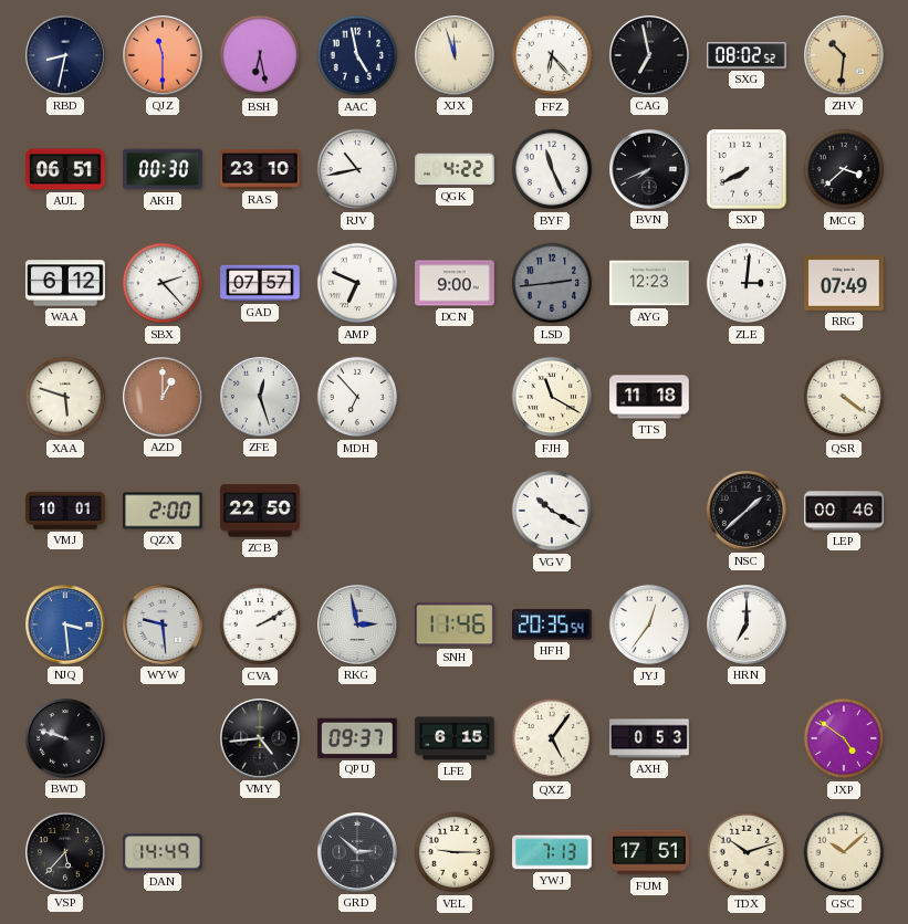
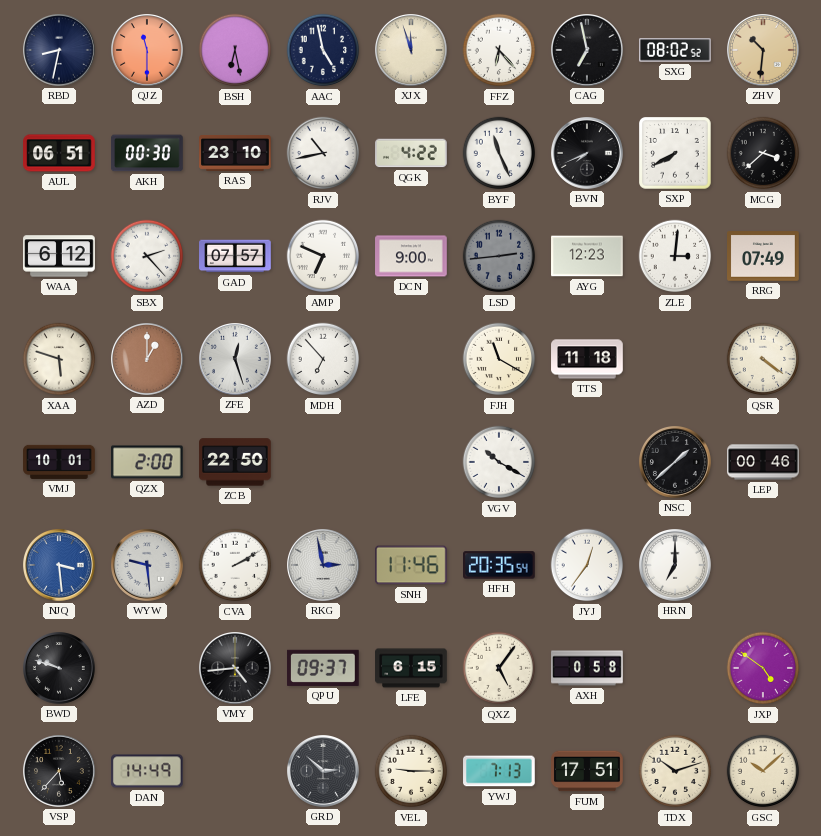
AXH: 0:53 -> 0:58 (587, 668)
